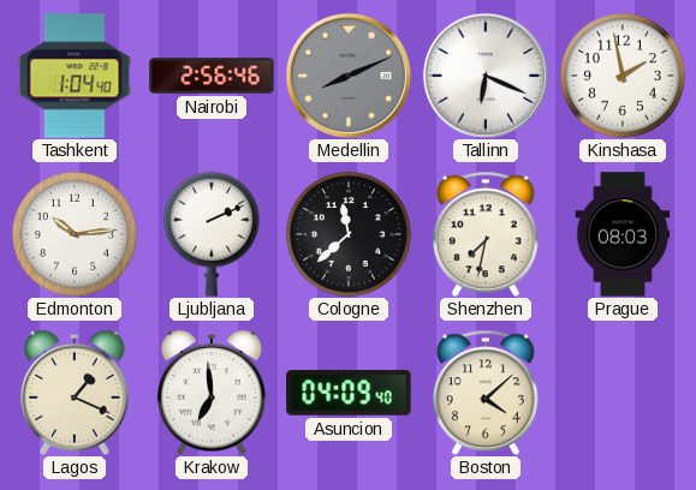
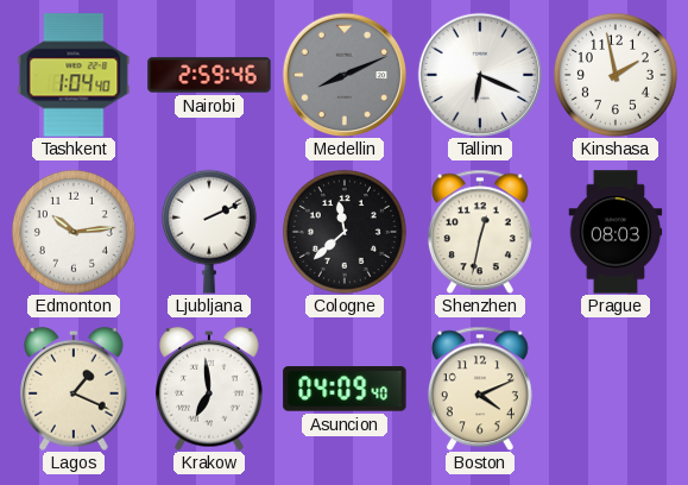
Nairobi: 2:56 -> 2:59 (209, 75)
Shenzhen: 7:32 -> 12:32 (480, 232)
Boston: 4:08 -> 4:11 (480, 389)
